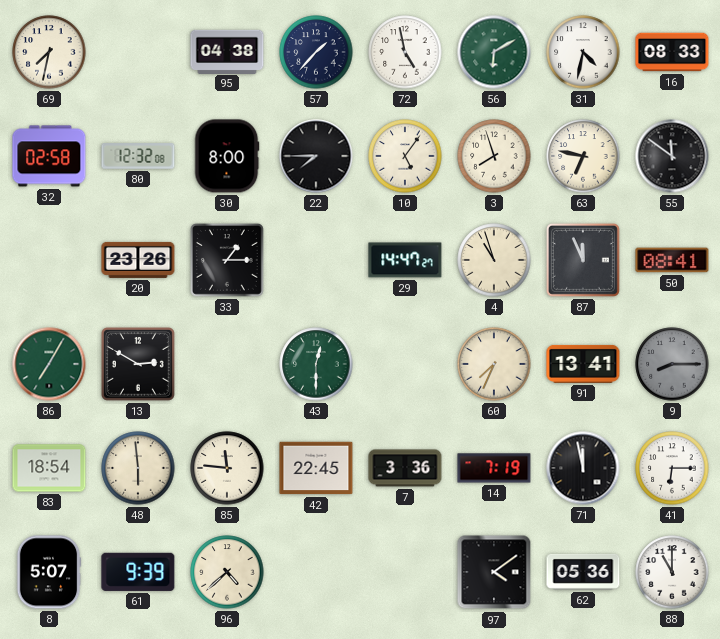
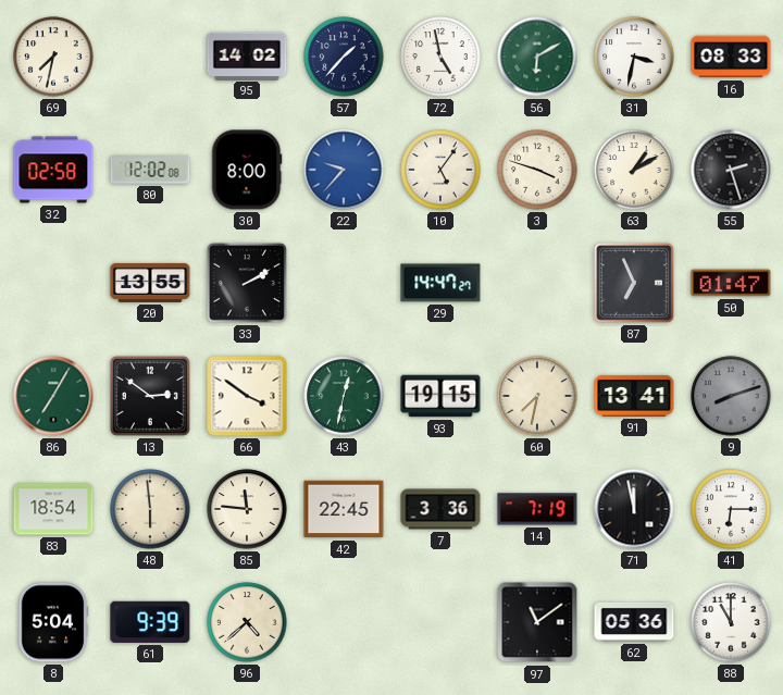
95: 04:38 -> 14:02 (247, 55)
31: 4:32 -> 3:32 (634, 57)
80: 12:32 -> 12:02 (150, 170)
22: 7:45 -> 9:37 (344, 170)
22 dial: black -> blue (344, 170)
3: 7:57 -> 3:48 (537, 170)
63: 6:47 -> 1:10 (634, 170)
55: 11:51 -> 2:27 (731, 170)
20: 23:26 -> 13:55 (150, 283)
33: 1:15 -> 2:10 (247, 283)
4: 10:57 -> none (494, 260)
87: 11:56 -> 6:56 (634, 283)
50: 08:41 -> 01:47 (731, 283)
13: 2:50 -> 2:51 (150, 396)
66: none -> 3:51 (247, 396)
43: 12:30 -> 12:32 (344, 396)
93: none -> 19:15 (440, 396)
60: 7:34 -> 7:32 (537, 396)
9: 8:15 -> 8:12 (731, 396)
8: 5:07 -> 5:04 (53, 622)
97: 4:09 -> 11:09 (537, 622)
